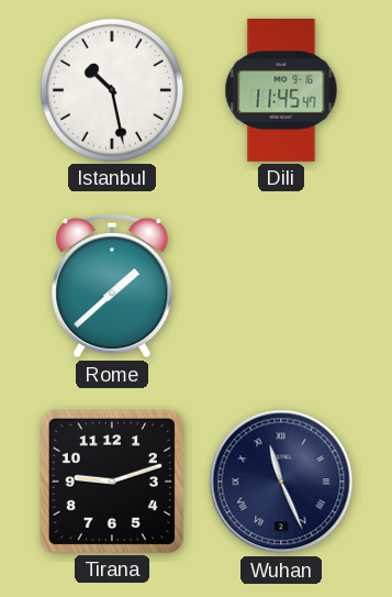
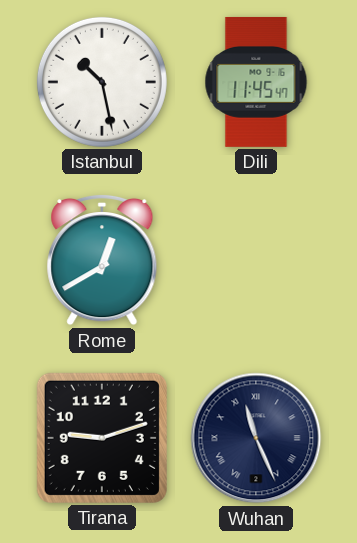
Rome: 1:38 -> 12:40 (102, 260)
